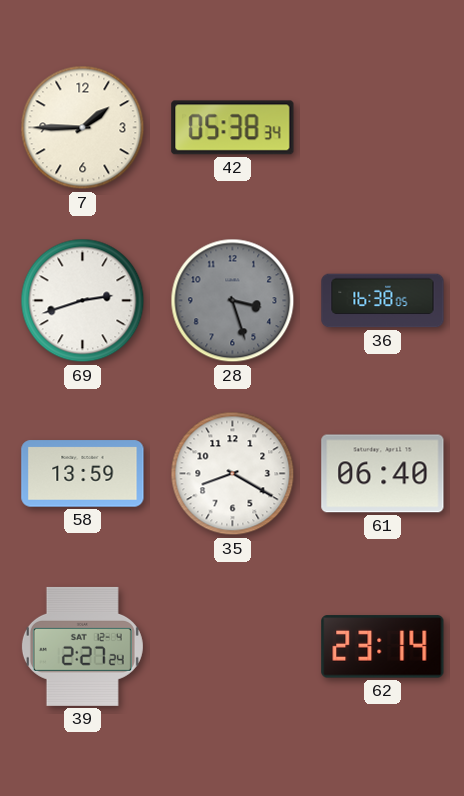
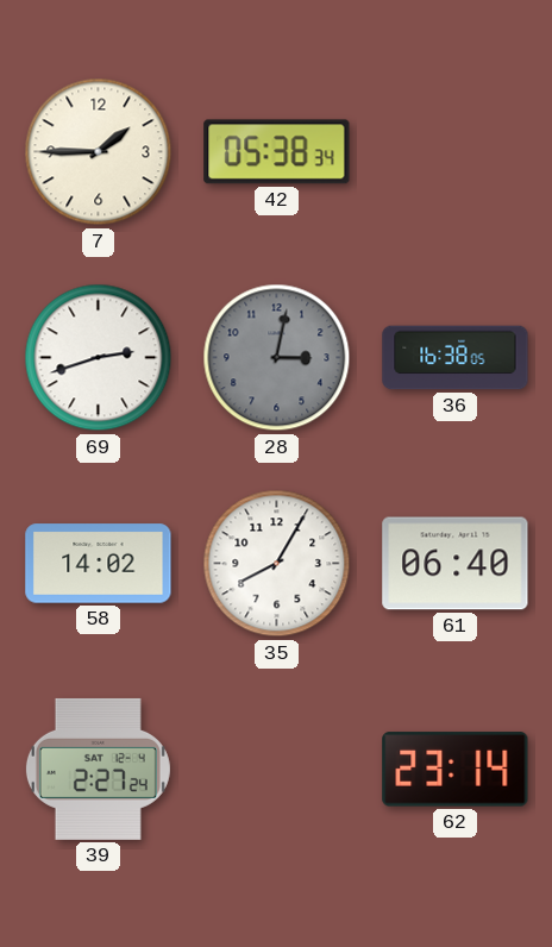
28: 3:27 -> 3:02 (277, 358)
58: 13:59 -> 14:02 (99, 564)
35: 8:20 -> 8:05 (277, 564)
